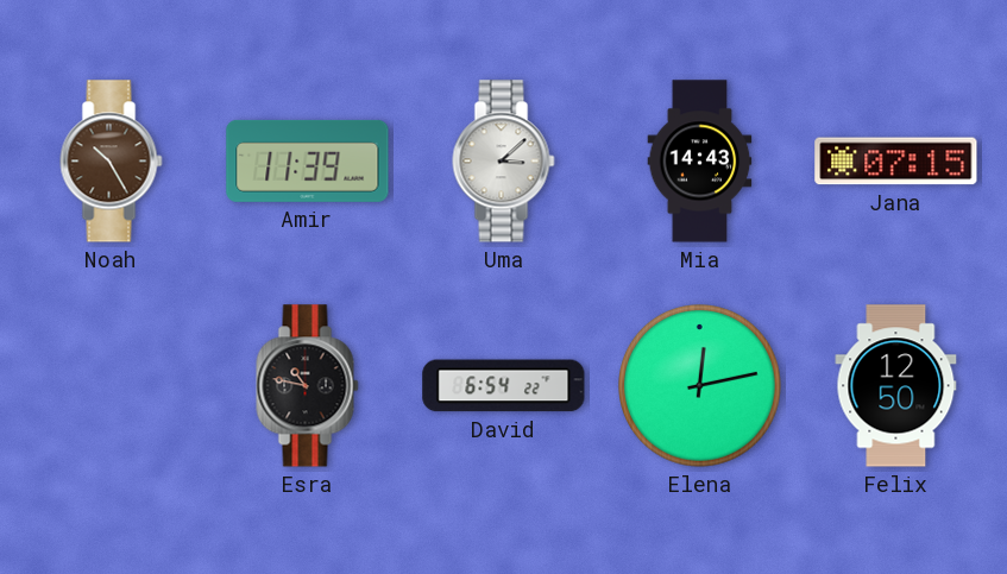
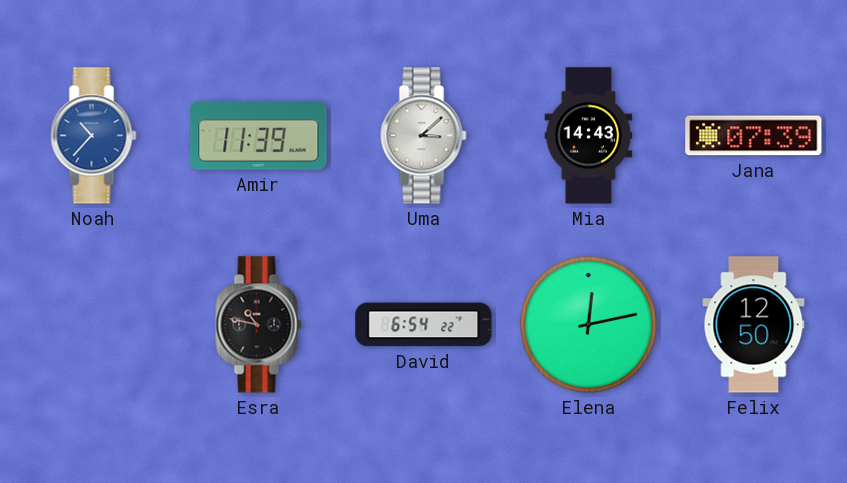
Noah: 10:25 -> 10:37 (94, 136)
Noah dial: brown -> blue (94, 136)
Jana: 07:15 -> 07:39 (754, 136)
